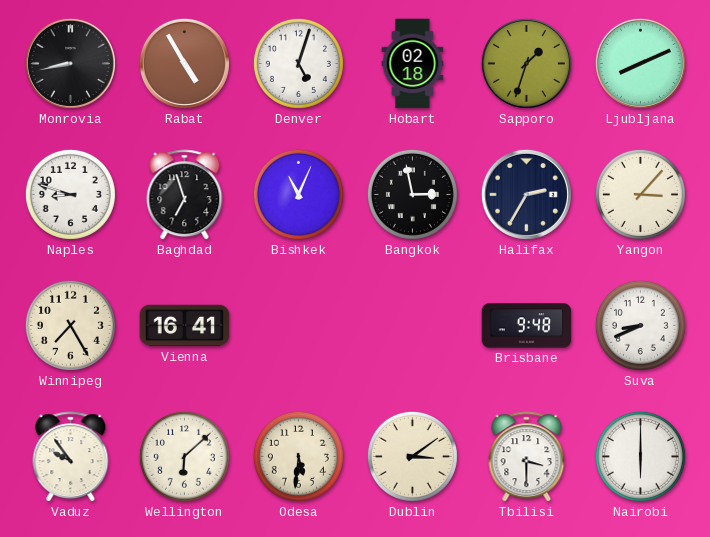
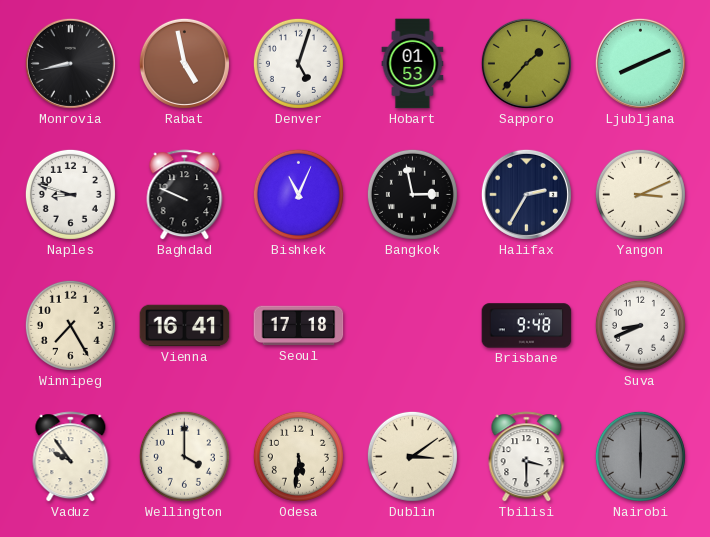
Rabat: 4:55 -> 4:58 (184, 63)
Hobart: 02:18 -> 01:53 (413, 64)
Sapporo: 1:33 -> 1:37 (526, 63)
Baghdad: 6:57 -> 9:49 (185, 195)
Yangon: 3:07 -> 3:11 (640, 194)
Seoul: none -> 17:18 (299, 326)
Wellington: 6:08 -> 4:00 (184, 456)
Nairobi dial: white -> grey (640, 456)
